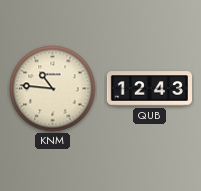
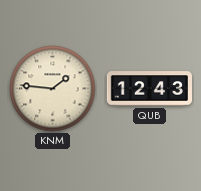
KNM: 10:46 -> 1:46 (53, 89)
